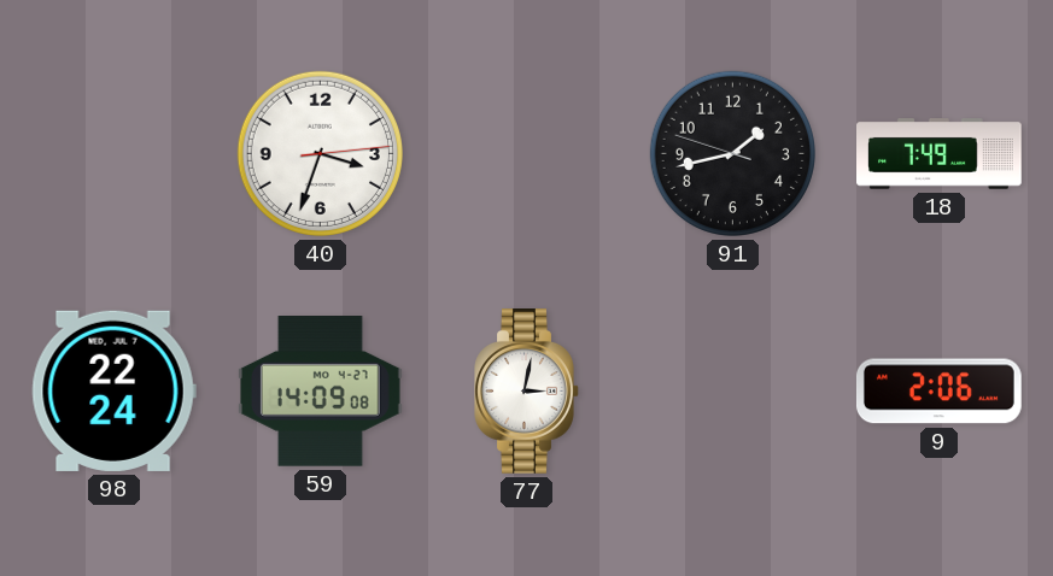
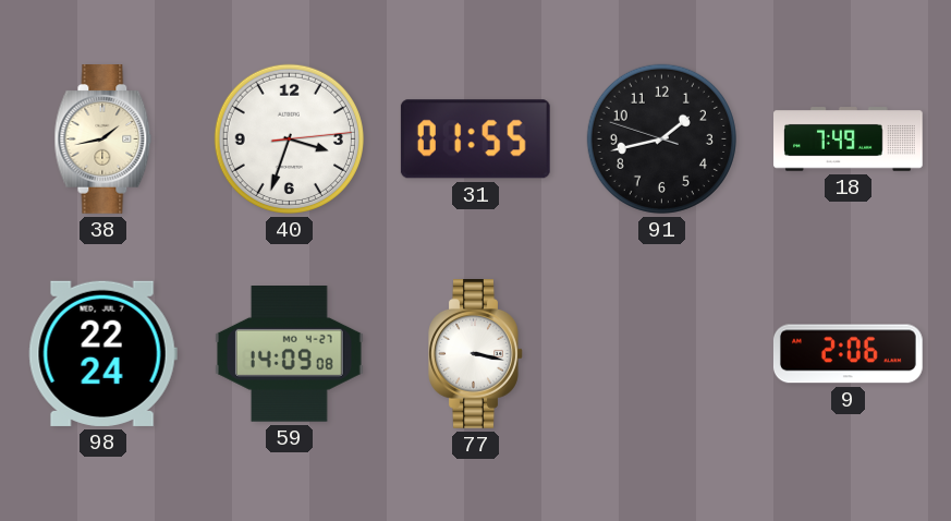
38: none -> 1:43 (103, 140)
31: none -> 01:55 (475, 140)
77: 3:02 -> 3:17 (476, 354)
